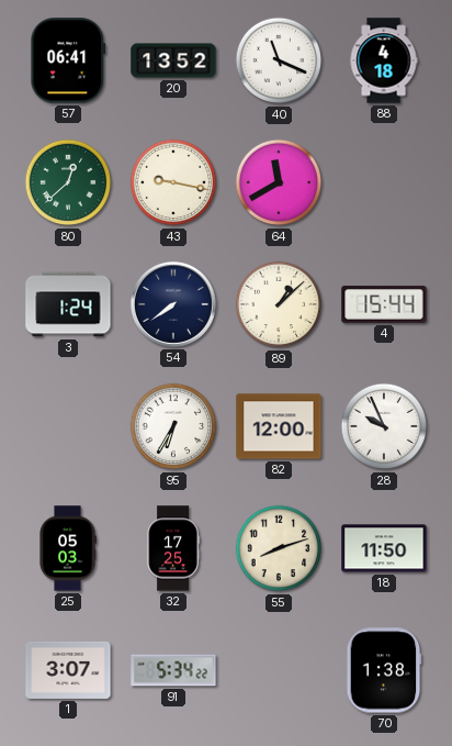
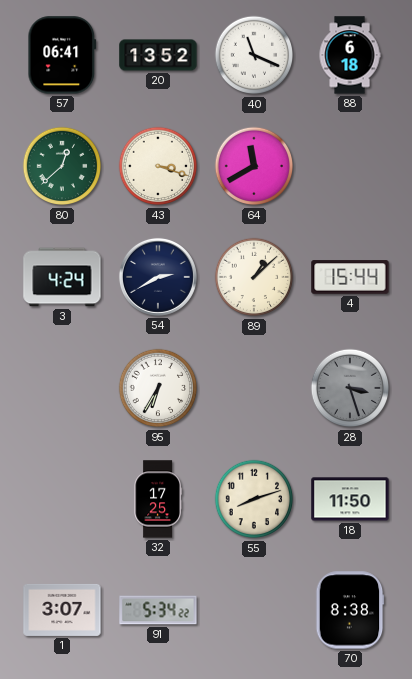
88: 4:18 -> 6:18 (350, 55)
43: 9:17 -> 3:18 (158, 166)
3: 1:24 -> 4:24 (62, 277)
54: 7:39 -> 2:40 (158, 277)
82: 12:00 -> none (279, 426)
28: 9:56 -> 3:27 (350, 388)
28 dial: white -> grey (350, 388)
25: 05:03 -> none (68, 548)
70: 1:38 -> 8:38 (350, 610)
